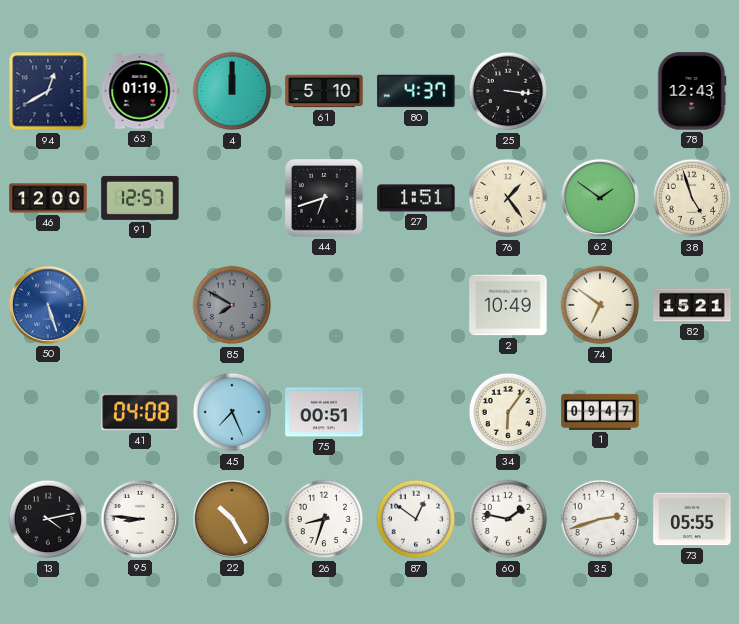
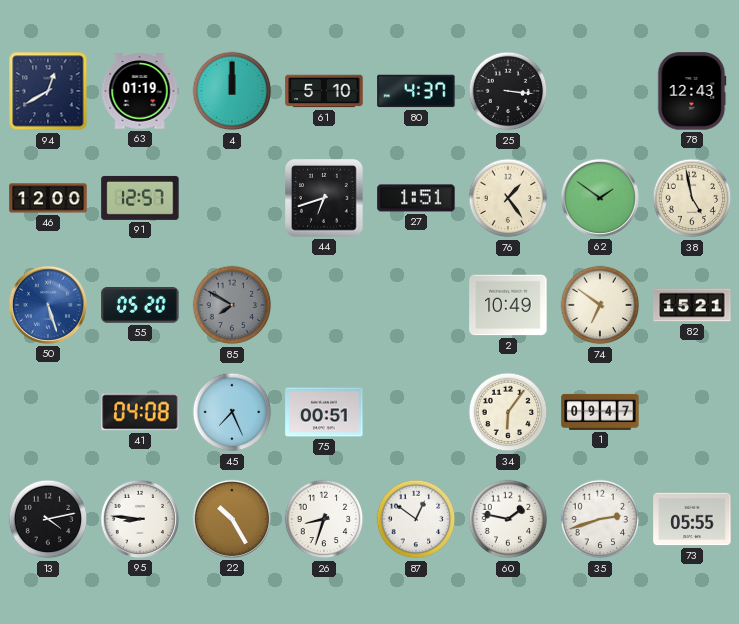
38: 4:57 -> 4:58 (692, 198)
55: none -> 05:20 (140, 306)
